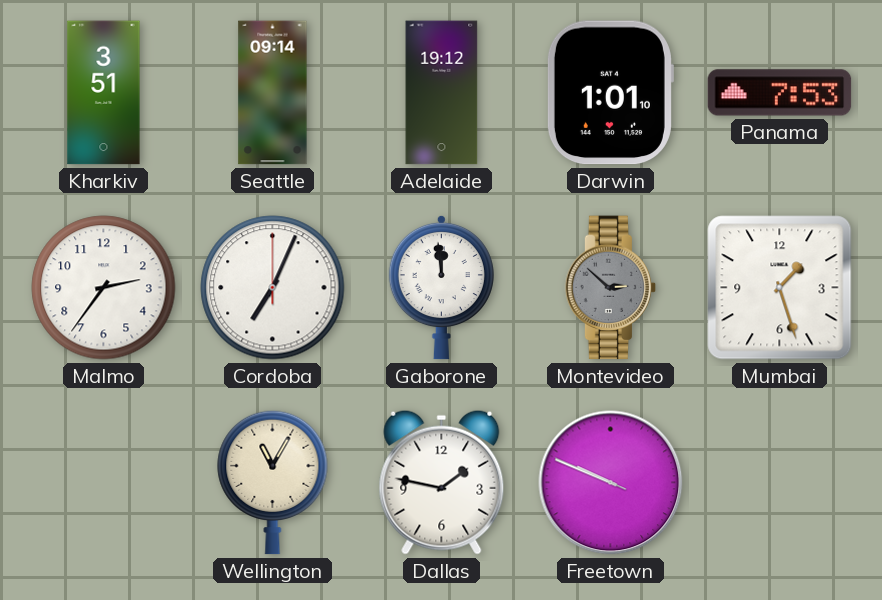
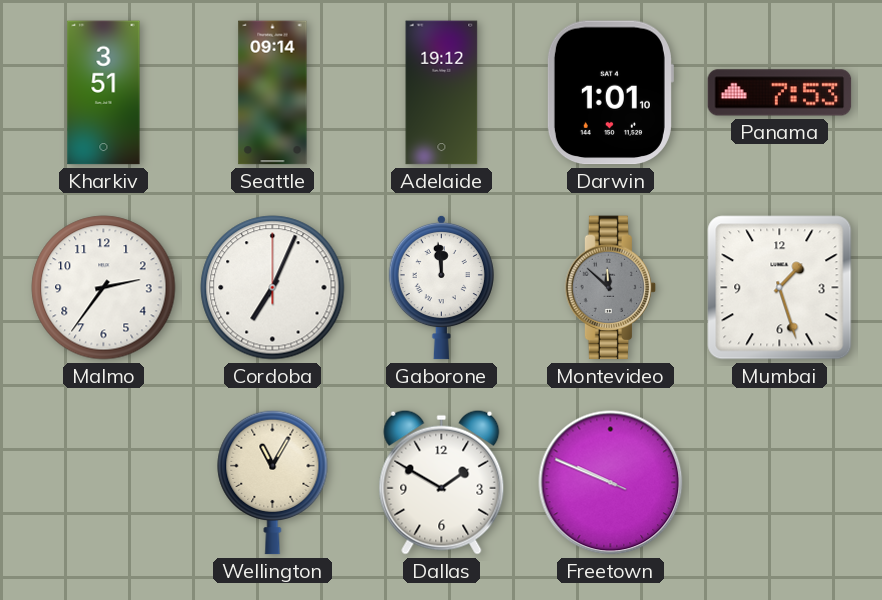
Montevideo: 2:52 -> 11:52 (611, 288)
Dallas: 1:47 -> 1:50 (442, 482)
